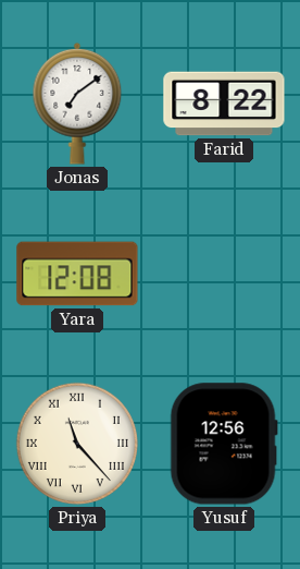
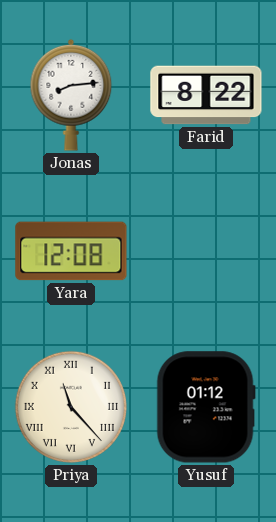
Jonas: 7:09 -> 8:14 (71, 95)
Yusuf: 12:56 -> 01:12 (206, 407)
